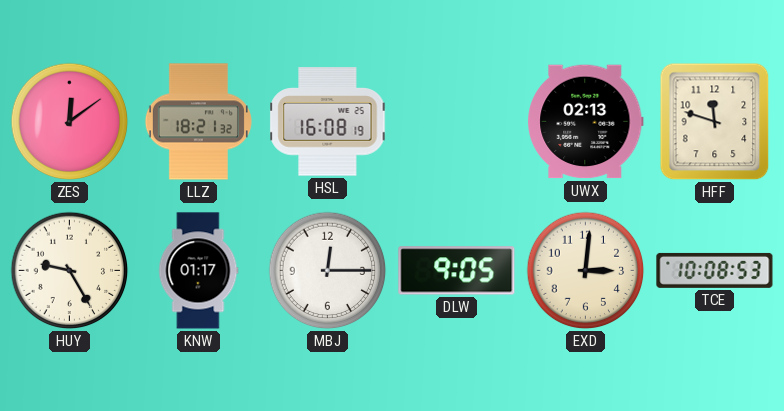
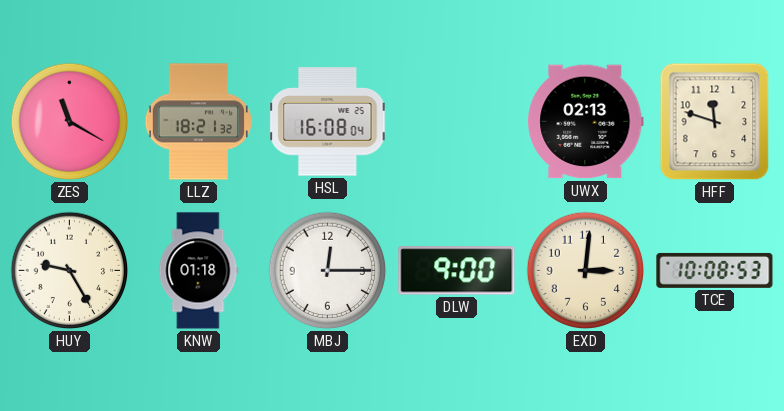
ZES: 12:09 -> 11:20 (70, 122)
HSL: 16:08:19 -> 16:08:04 (328, 122)
KNW: 01:17 -> 01:18 (199, 271)
DLW: 9:05 -> 9:00 (457, 271)
